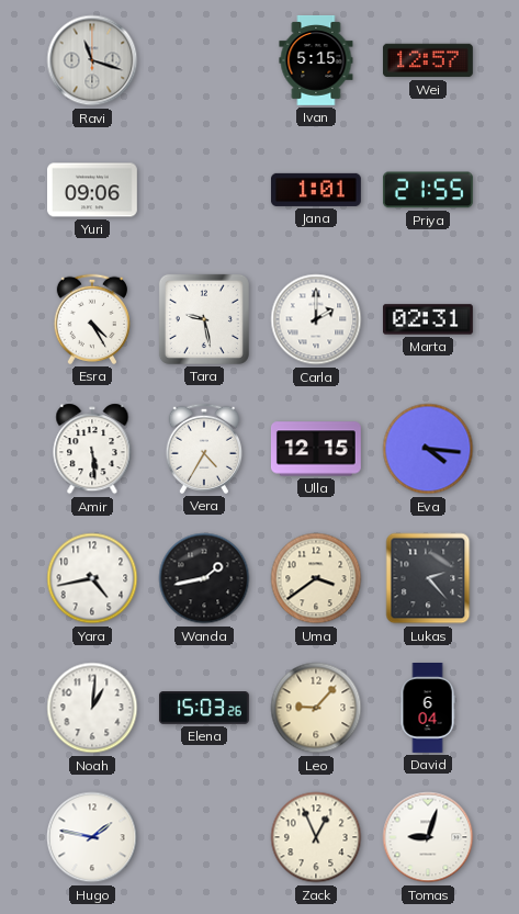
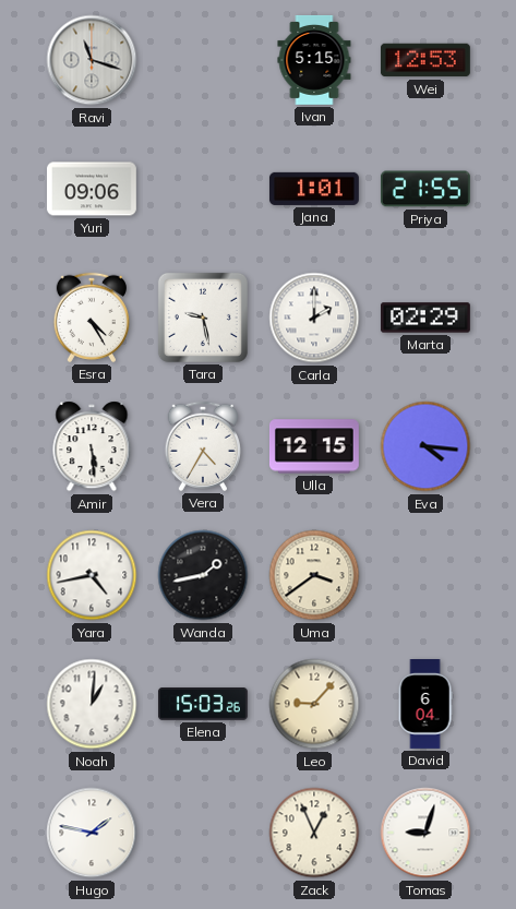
Wei: 12:57 -> 12:53 (425, 60)
Marta: 02:31 -> 02:29 (425, 318)
Lukas: 2:23 -> none (428, 578)
